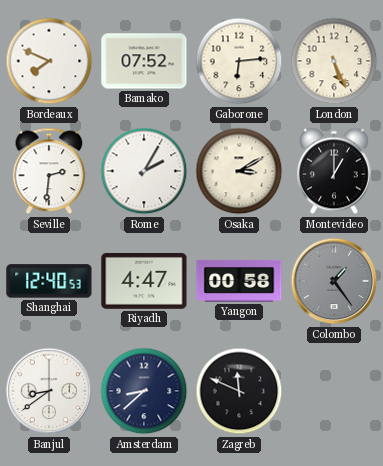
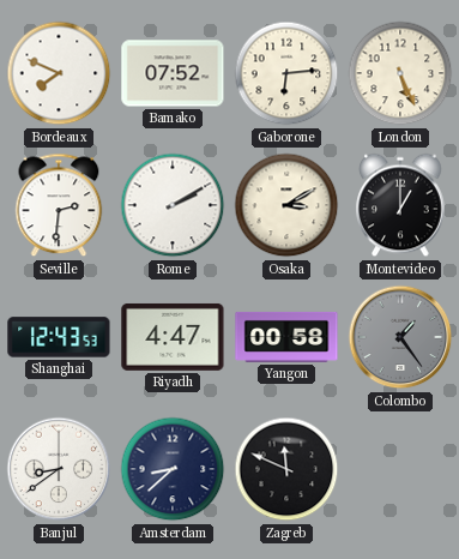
Rome: 2:05 -> 2:10 (173, 205)
Shanghai: 12:40 -> 12:43 (59, 337)
